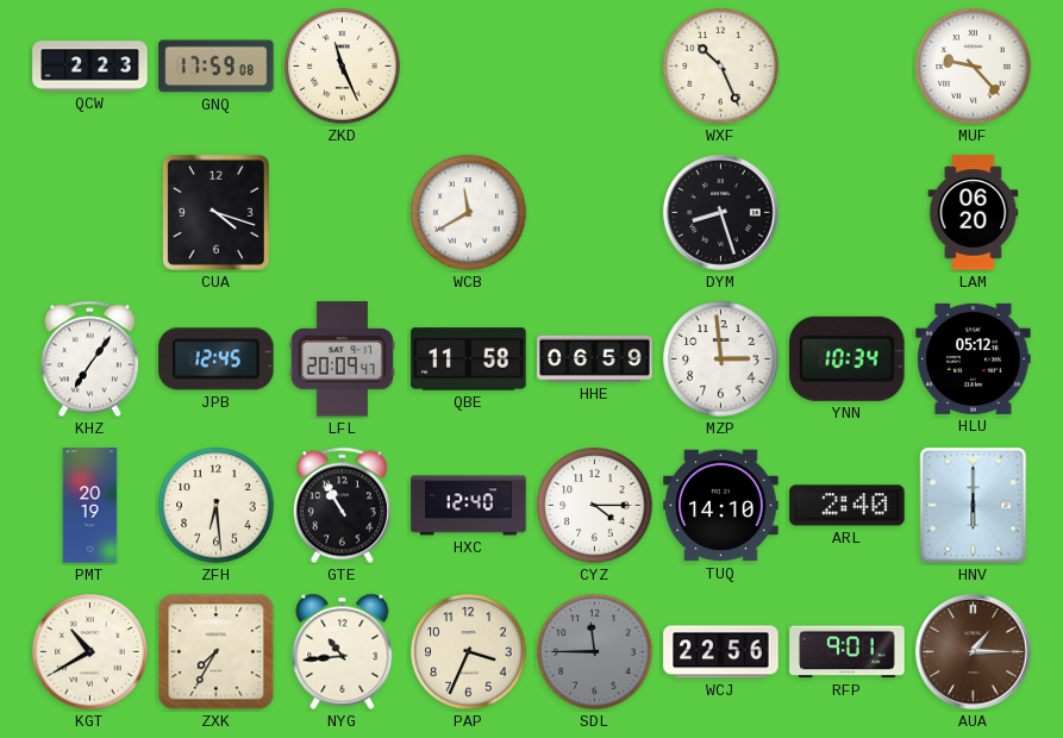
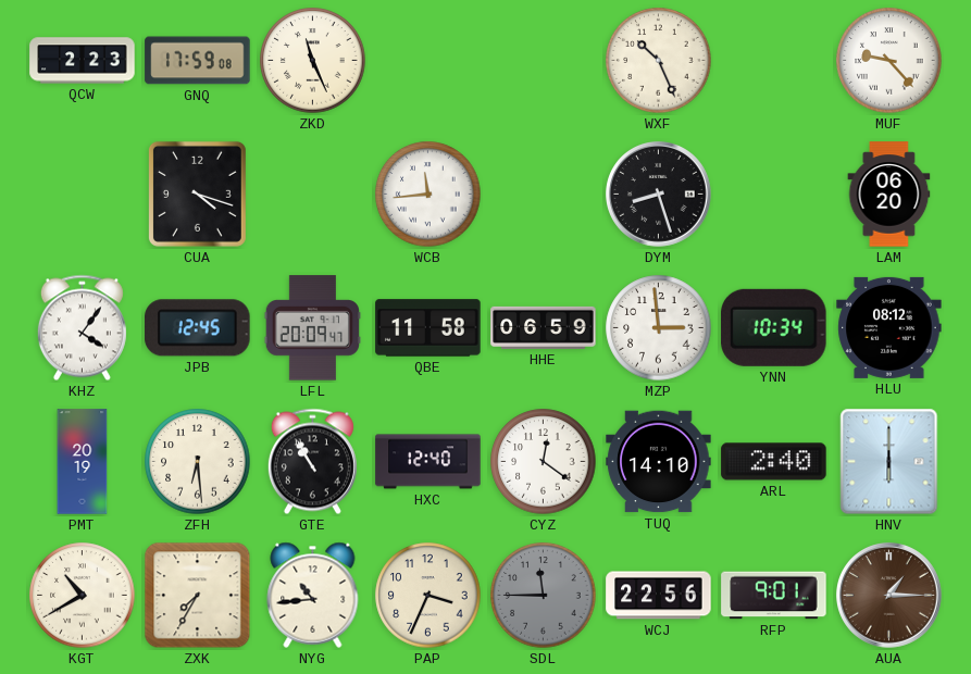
WCB: 11:40 -> 11:44 (428, 195)
KHZ: 7:06 -> 4:06 (82, 328)
HLU: 05:12 -> 08:12 (889, 327)
CYZ: 4:15 -> 12:21 (544, 462)
